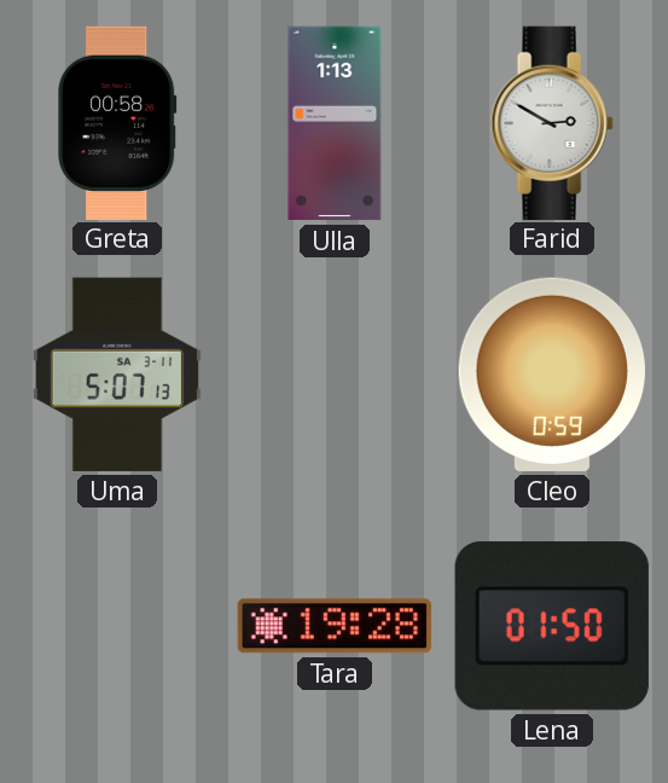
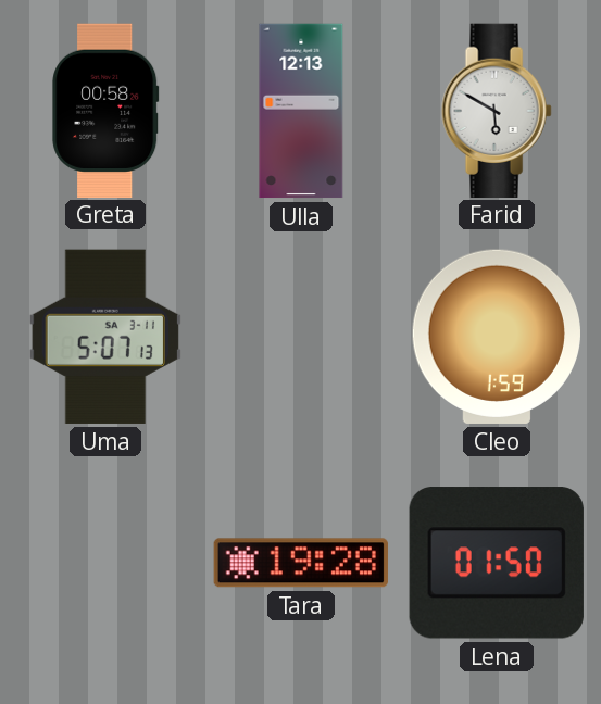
Ulla: 1:13 -> 12:13 (301, 111)
Farid: 2:50 -> 5:50 (497, 110)
Cleo: 0:59 -> 1:59 (497, 337)
